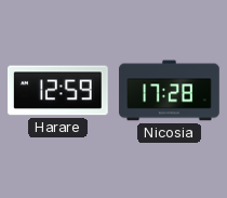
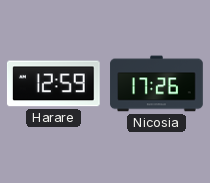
Nicosia: 17:28 -> 17:26 (157, 84)
